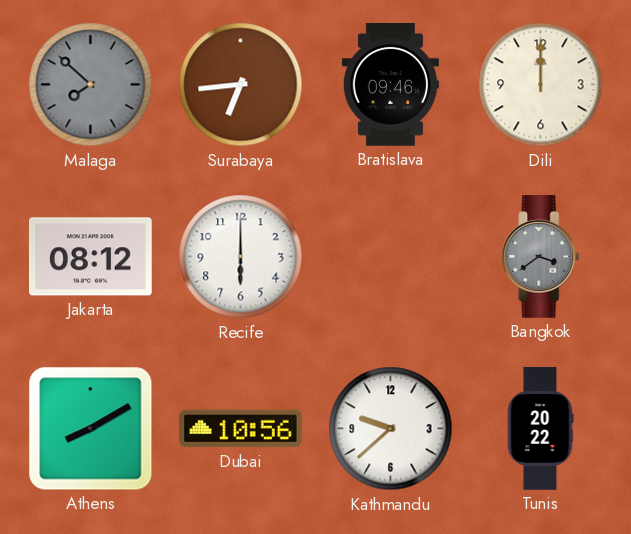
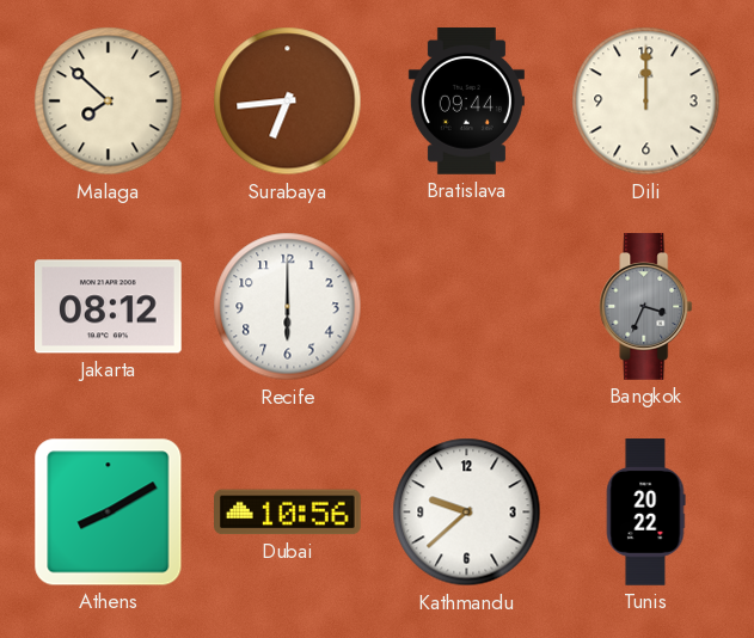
Malaga dial: grey -> cream (109, 102)
Bratislava: 09:46 -> 09:44 (466, 102)
Bangkok: 3:39 -> 3:34 (646, 307)
